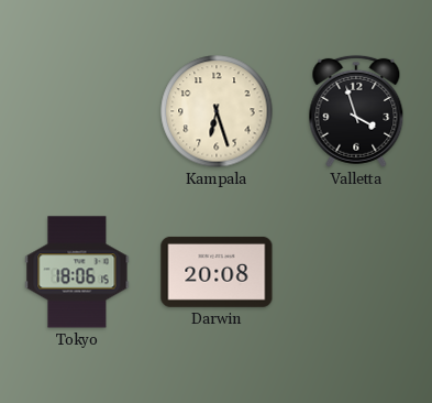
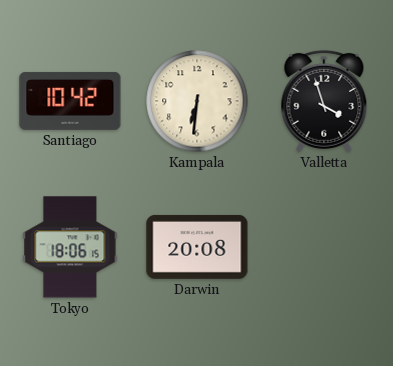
Santiago: none -> 10:42 (70, 101)
Kampala: 6:27 -> 6:31 (197, 101)
